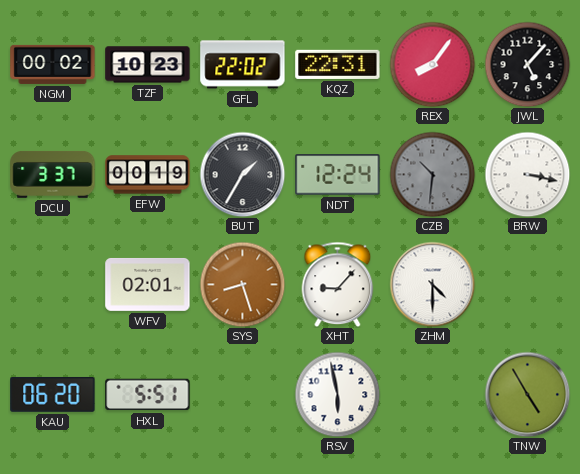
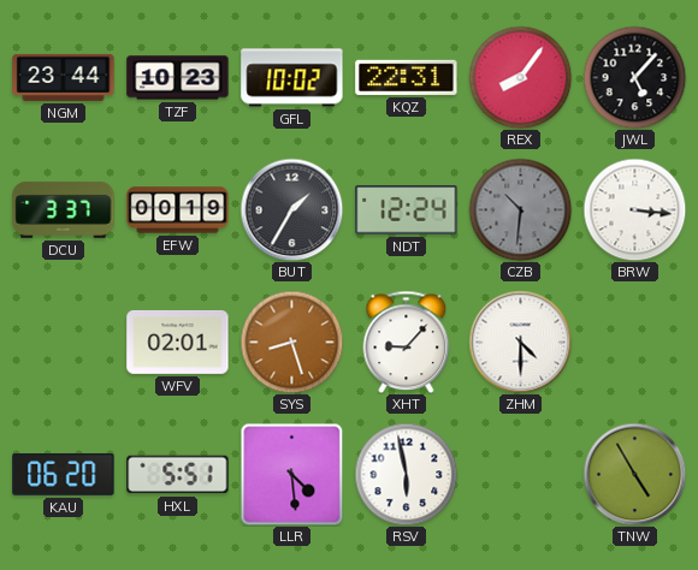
NGM: 00:02 -> 23:44 (64, 77)
GFL: 22:02 -> 10:02 (292, 78)
BRW: 3:17 -> 3:16 (634, 209)
LLR: none -> 4:29 (291, 474)
